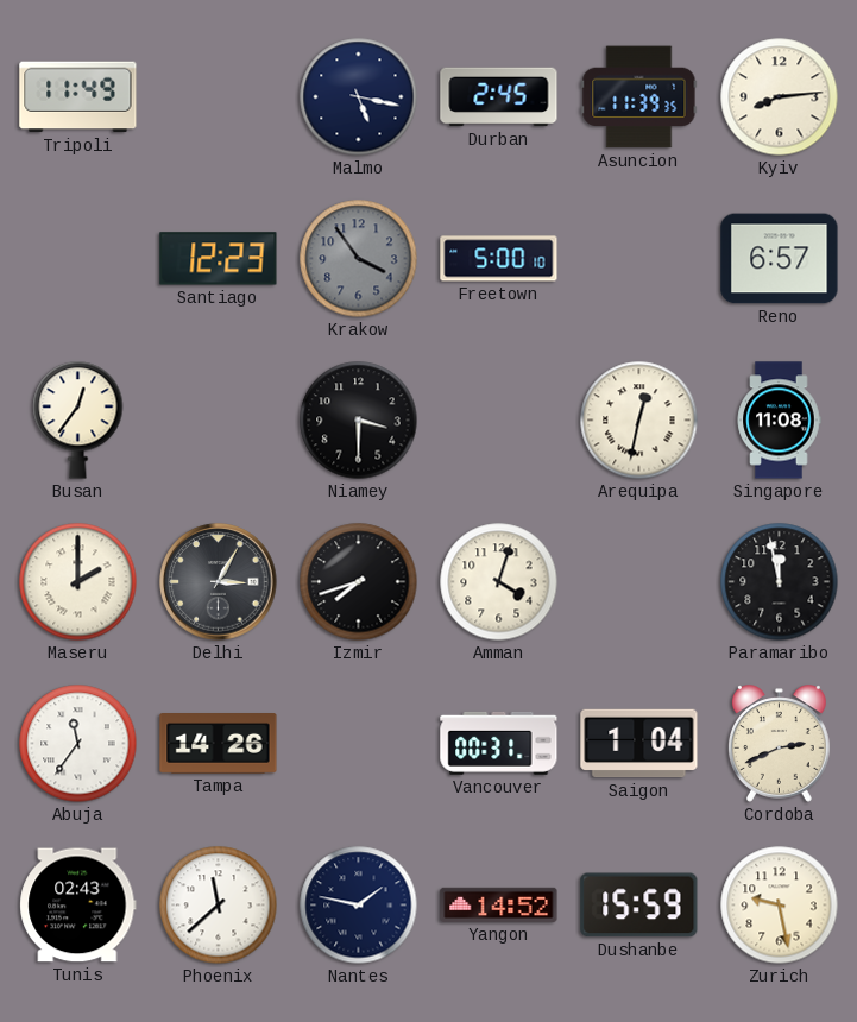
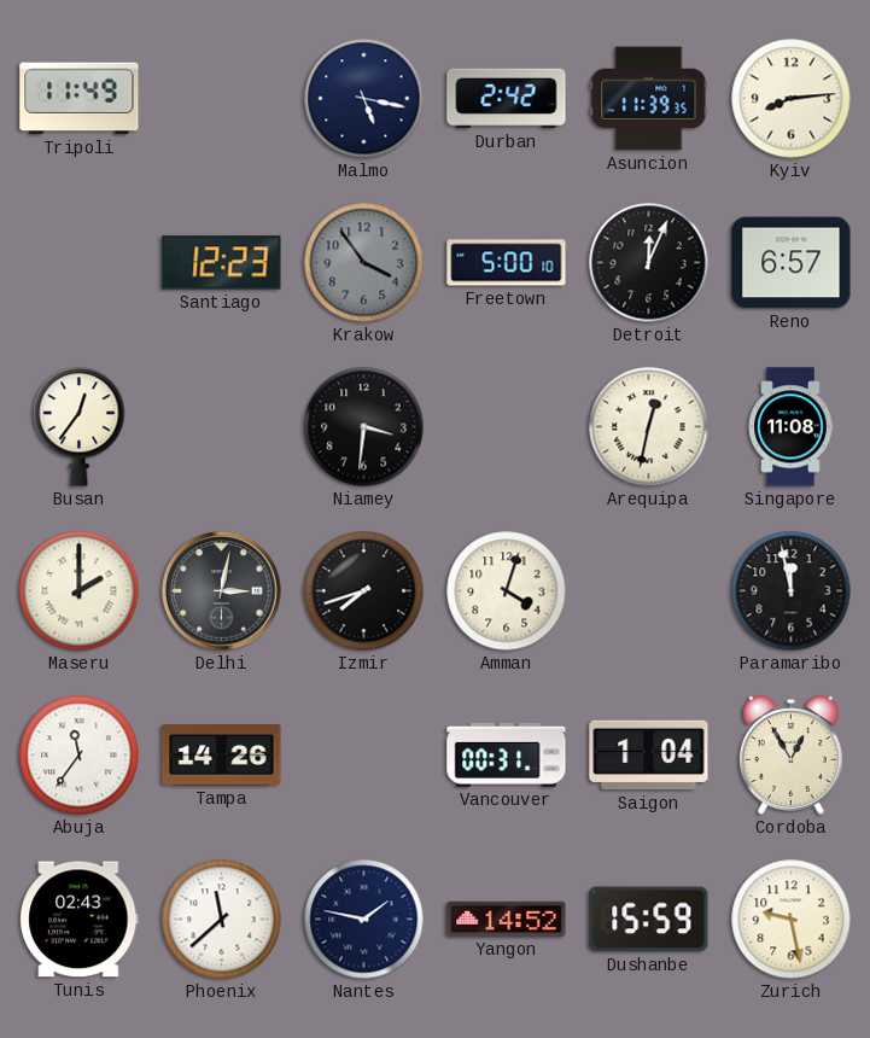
Durban: 2:45 -> 2:42 (507, 99)
Detroit: none -> 12:04 (649, 263)
Niamey: 3:30 -> 3:31 (364, 427)
Delhi: 3:05 -> 3:02 (222, 591)
Cordoba: 2:41 -> 12:55 (792, 756)
